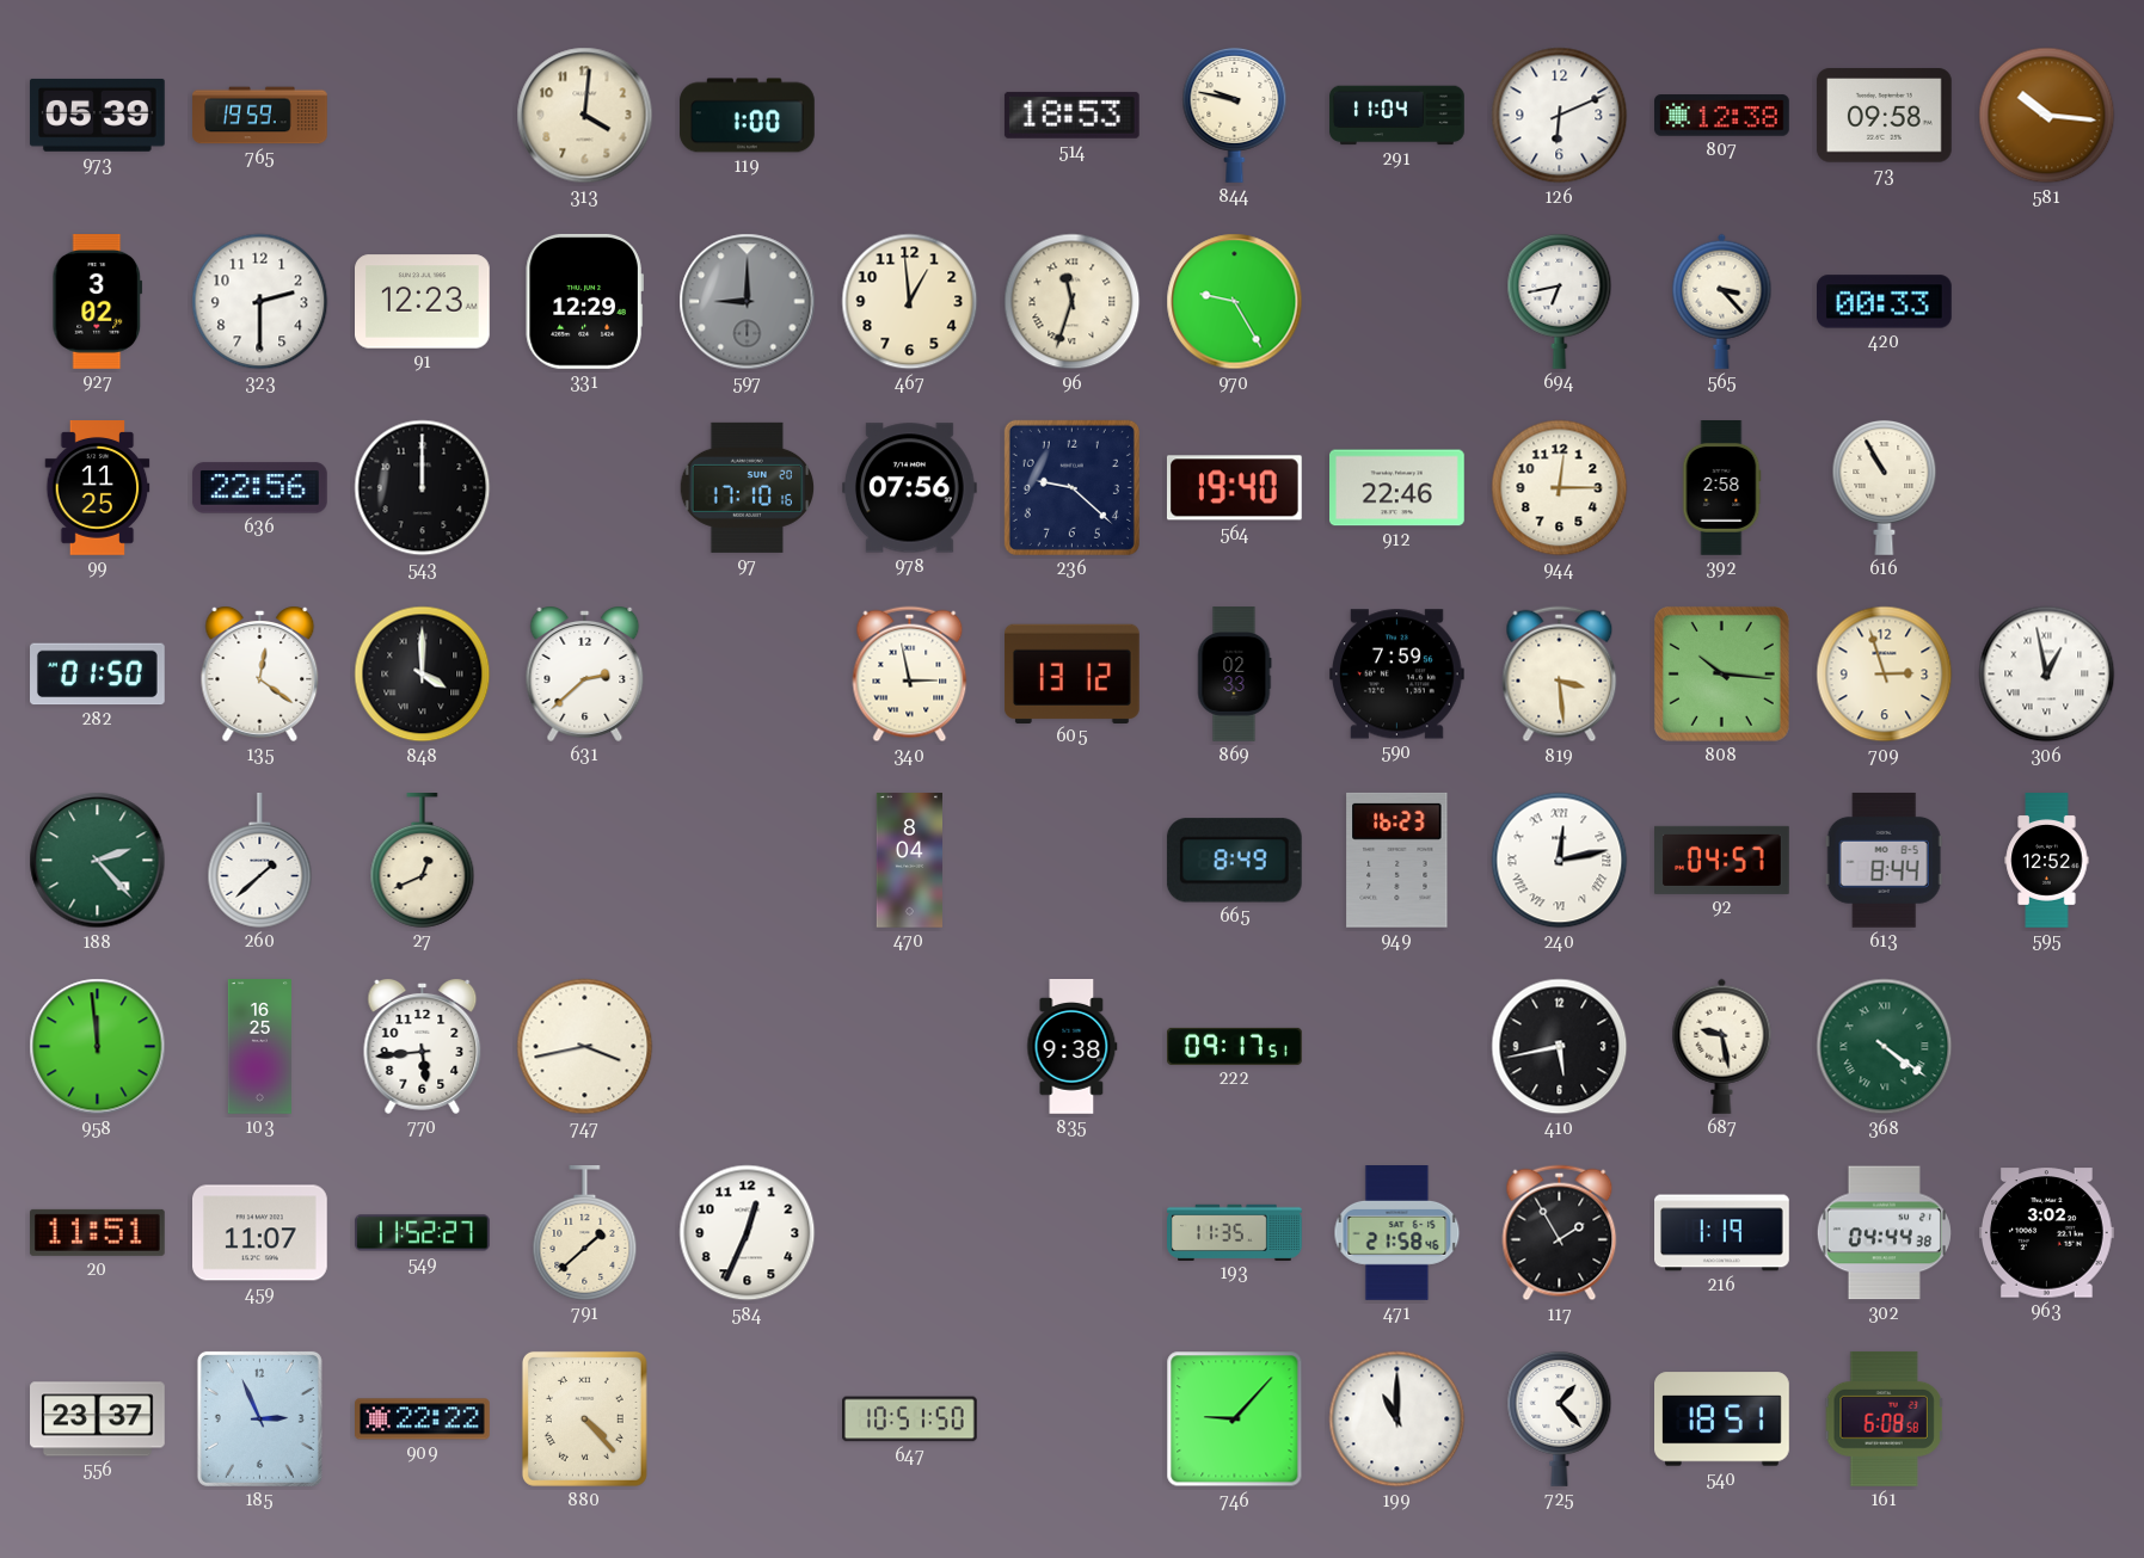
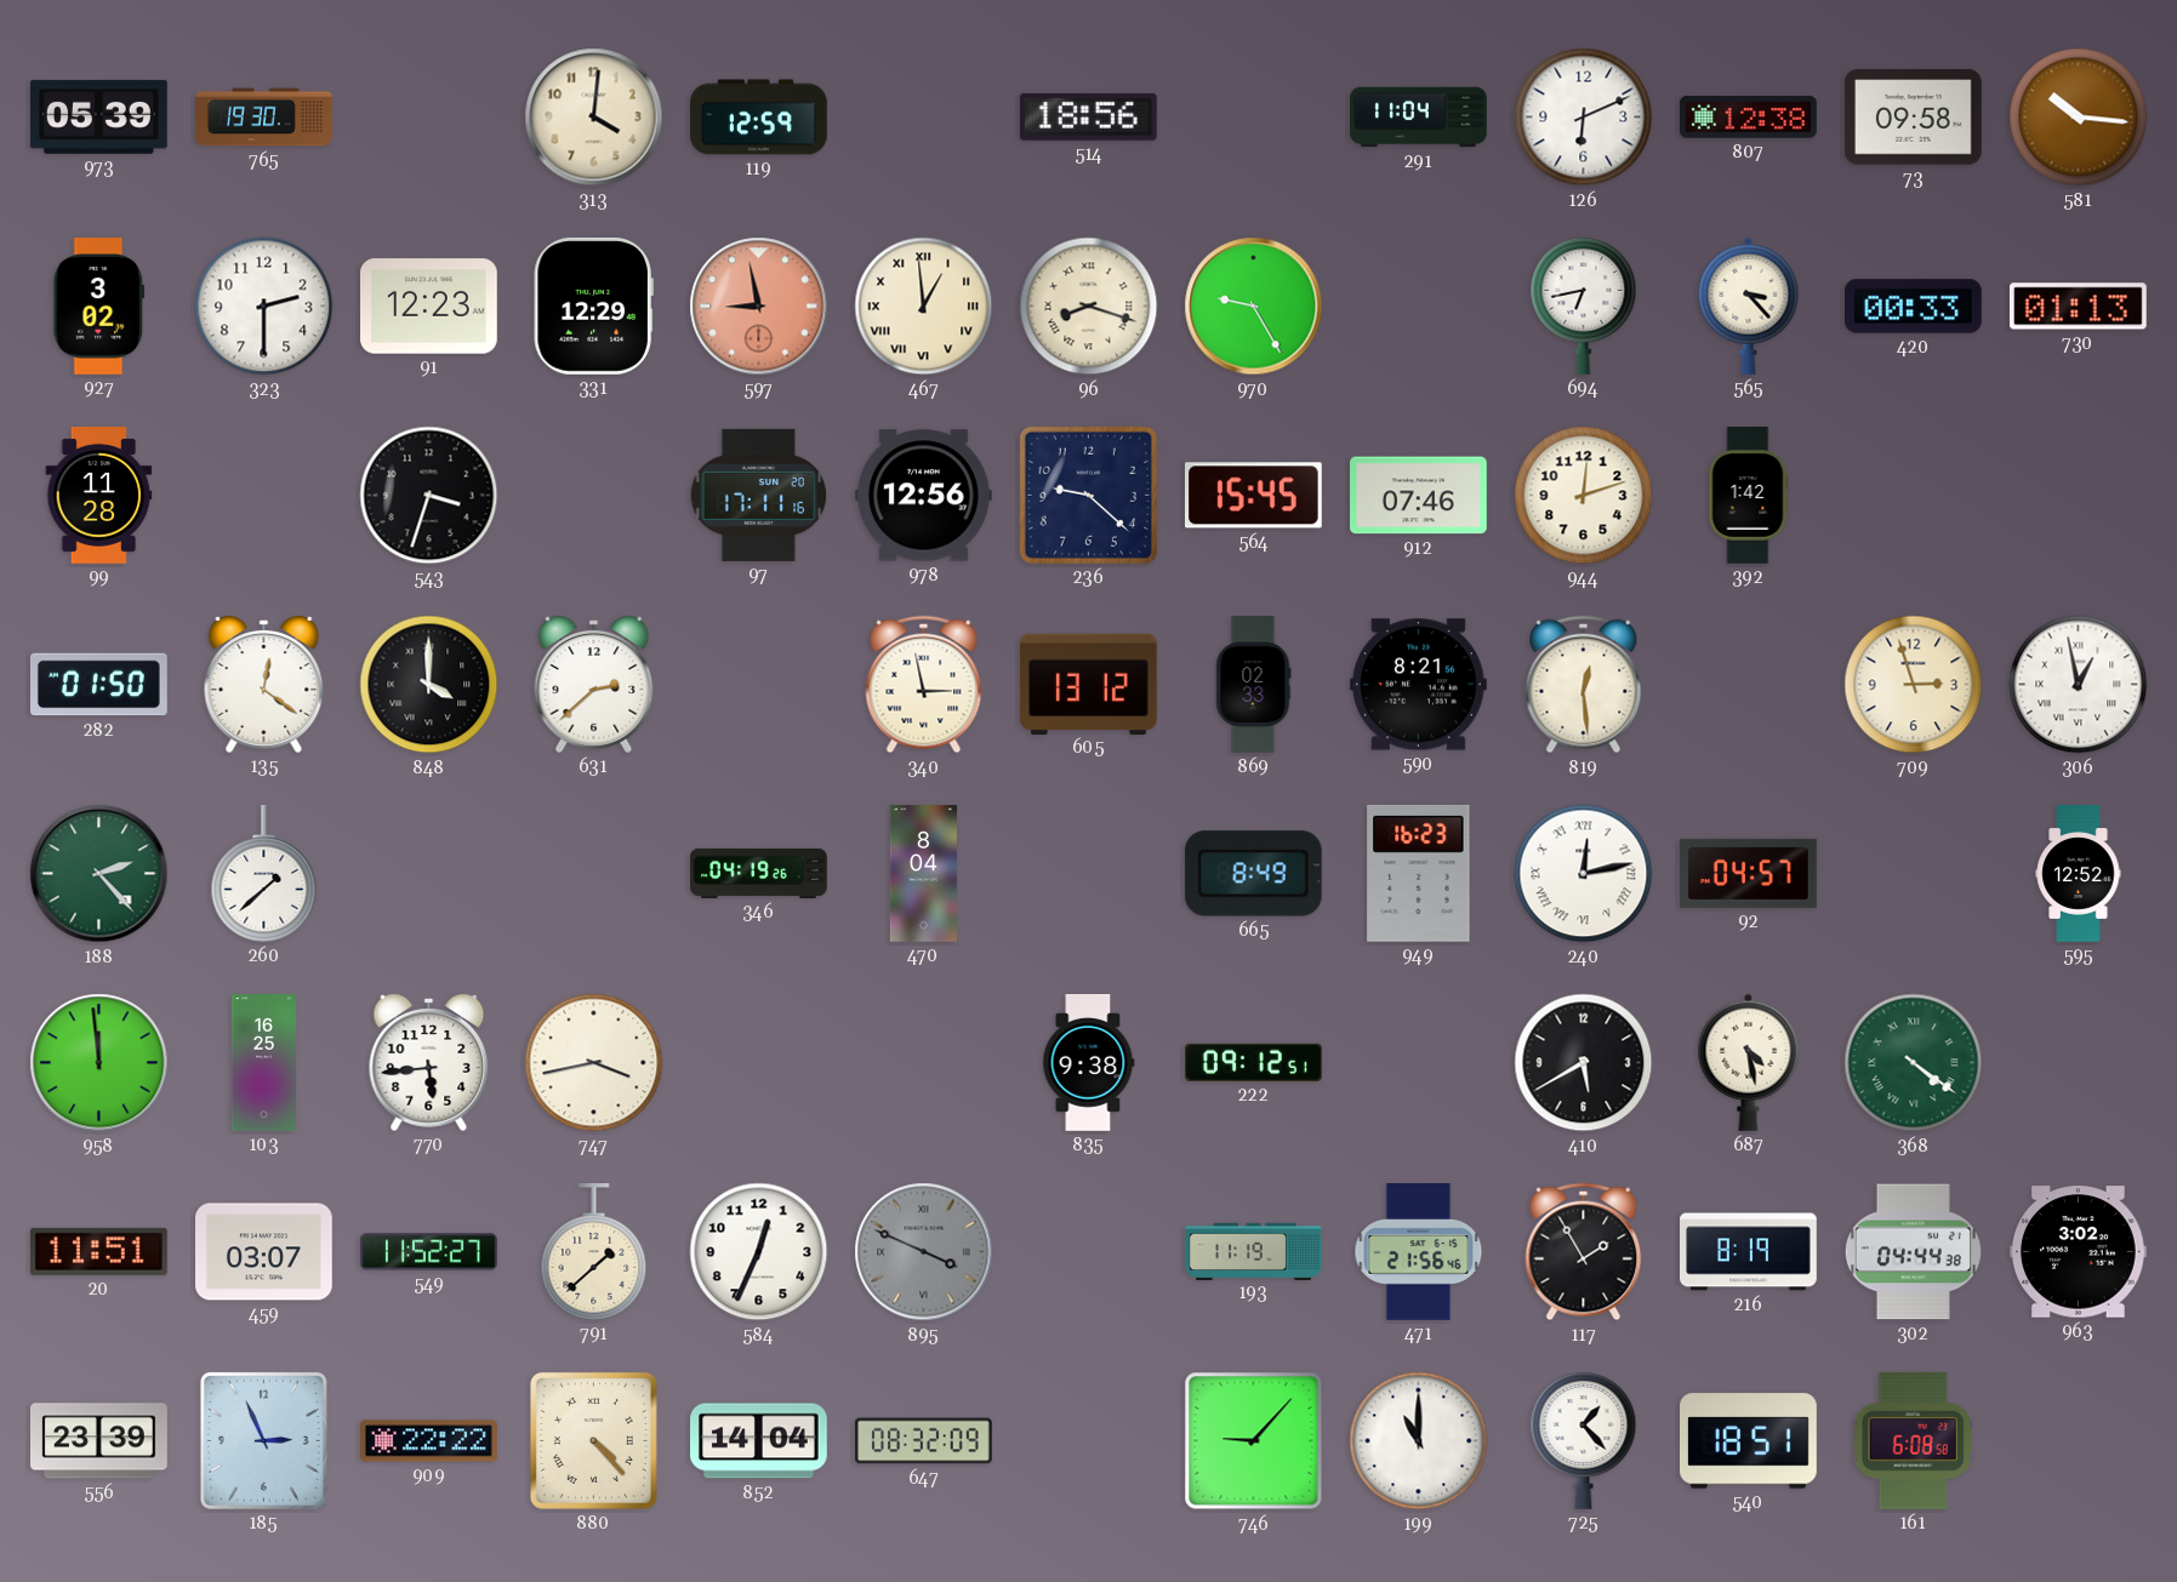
765: 19:59 -> 19:30 (264, 118)
119: 1:00 -> 12:59 (759, 118)
514: 18:53 -> 18:56 (1088, 116)
844: 9:47 -> none (1235, 115)
597: 9:00 -> 8:58 (759, 307)
597 dial: grey -> salmon (759, 307)
467 numerals: Arabic -> Roman (924, 307)
96: 11:33 -> 8:18 (1089, 307)
730: none -> 01:13 (2078, 307)
99: 11:25 -> 11:28 (99, 496)
636: 22:56 -> none (260, 488)
543: 12:00 -> 3:33 (429, 496)
97: 17:10 -> 17:11 (758, 495)
978: 07:56 -> 12:56 (923, 496)
564: 19:40 -> 15:45 (1253, 496)
912: 22:46 -> 07:46 (1419, 496)
944: 12:15 -> 12:12 (1584, 496)
392: 2:58 -> 1:42 (1748, 496)
616: 10:55 -> none (1885, 487)
590: 7:59 -> 8:21 (1418, 685)
819: 3:29 -> 12:29 (1584, 685)
808: 10:16 -> none (1721, 673)
27: 12:41 -> none (423, 861)
346: none -> 04:19 (759, 873)
613: 8:44 -> none (1884, 860)
222: 09:17 -> 09:12 (1254, 1062)
410: 5:43 -> 5:40 (1584, 1063)
687: 9:28 -> 4:28 (1749, 1062)
459: 11:07 -> 03:07 (264, 1252)
895: none -> 3:49 (924, 1252)
193: 11:35 -> 11:19 (1254, 1251)
471: 21:58 -> 21:56 (1419, 1252)
216: 1:19 -> 8:19 (1749, 1252)
556: 23:37 -> 23:39 (99, 1441)
852: none -> 14:04 (759, 1441)
647: 10:51 -> 08:32 (924, 1441)
